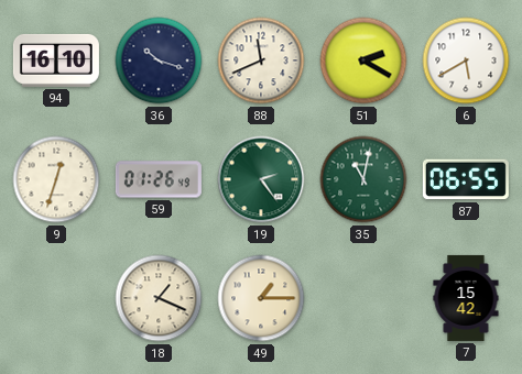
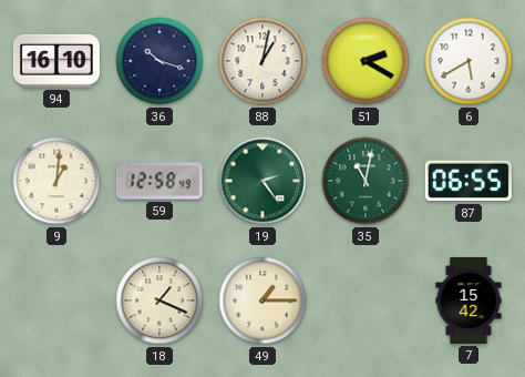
88: 11:41 -> 1:02 (262, 61)
9: 12:33 -> 1:01 (56, 181)
59: 01:26 -> 12:58 (159, 181)
